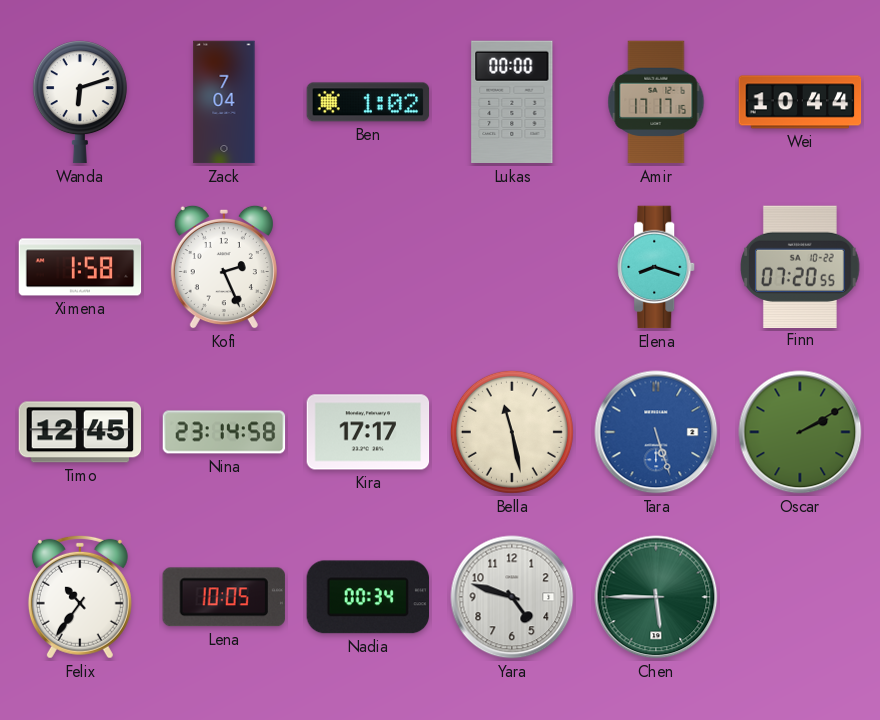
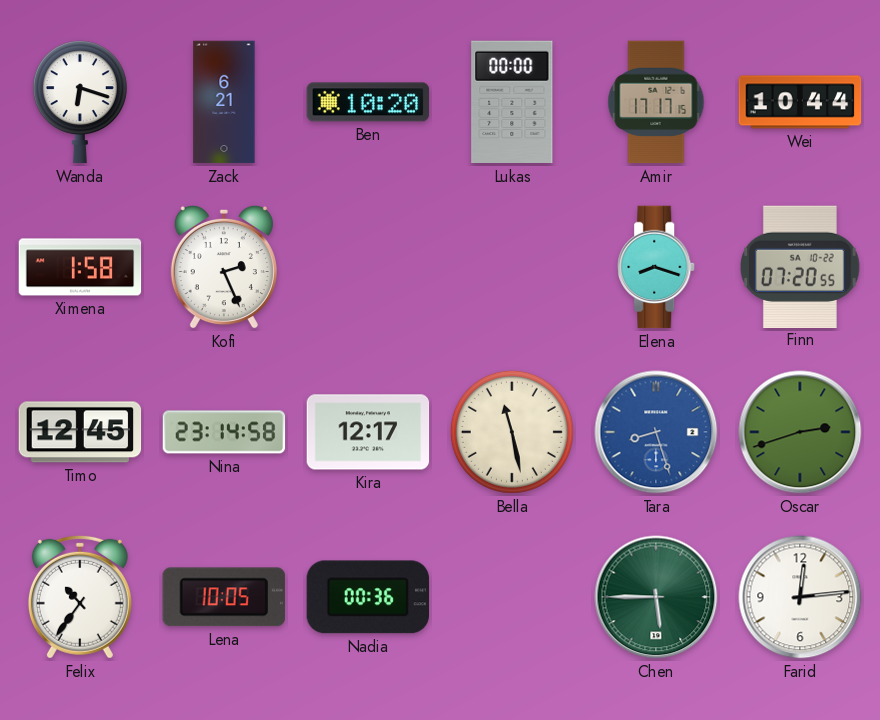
Wanda: 6:12 -> 6:18 (80, 102)
Zack: 7:04 -> 6:21 (224, 102)
Ben: 1:02 -> 10:20 (368, 102)
Kira: 17:17 -> 12:17 (368, 432)
Tara: 5:27 -> 8:27 (656, 432)
Oscar: 2:10 -> 2:42 (800, 432)
Nadia: 00:34 -> 00:36 (367, 597)
Yara: 4:48 -> none (512, 597)
Farid: none -> 12:14 (800, 597)
